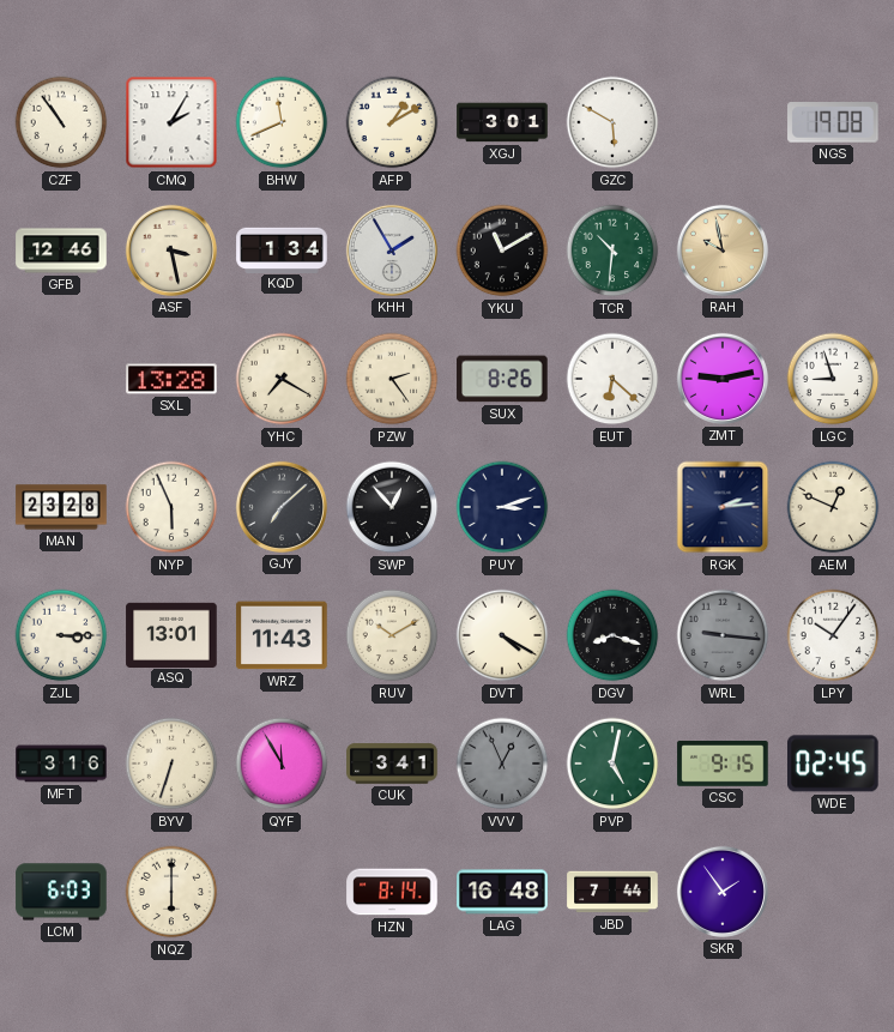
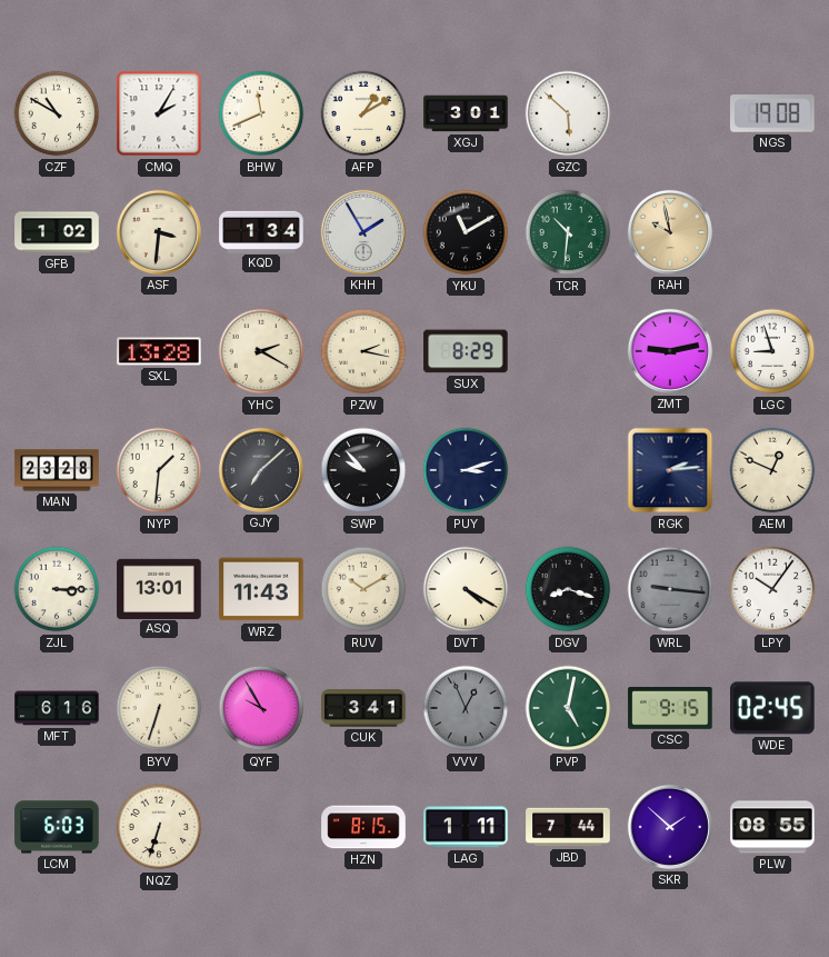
CZF: 10:54 -> 10:50 (57, 113)
GZC: 5:50 -> 5:52 (568, 113)
GFB: 12:46 -> 1:02 (57, 232)
ASF: 3:28 -> 3:31 (159, 232)
YHC: 7:20 -> 2:20 (261, 351)
PZW: 2:24 -> 2:17 (363, 351)
SUX: 8:26 -> 8:29 (466, 351)
EUT: 6:22 -> none (612, 379)
NYP: 5:56 -> 1:31 (159, 470)
SWP: 12:53 -> 9:53 (363, 470)
MFT: 3:16 -> 6:16 (57, 708)
QYF: 11:55 -> 9:55 (261, 708)
NQZ: 6:00 -> 6:33 (159, 827)
HZN: 8:14 -> 8:15 (363, 827)
LAG: 16:48 -> 1:11 (466, 827)
SKR: 1:54 -> 1:52 (670, 827)
PLW: none -> 08:55 (772, 827)
